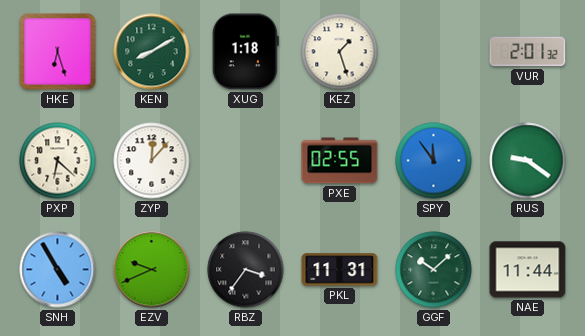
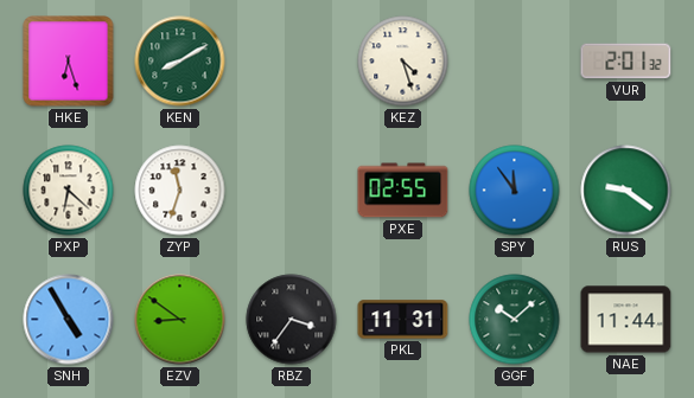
XUG: 1:18 -> none (245, 52)
KEZ: 1:27 -> 4:27 (403, 62)
ZYP: 12:07 -> 11:33 (180, 191)
EZV: 9:41 -> 8:51 (180, 320)
